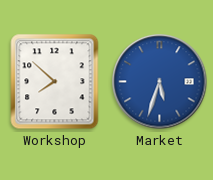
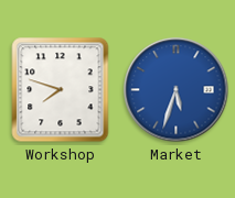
Workshop: 7:52 -> 7:48 (61, 90)
